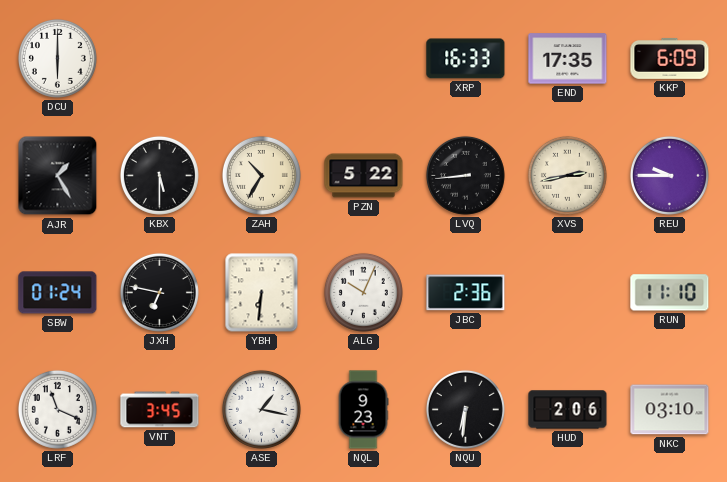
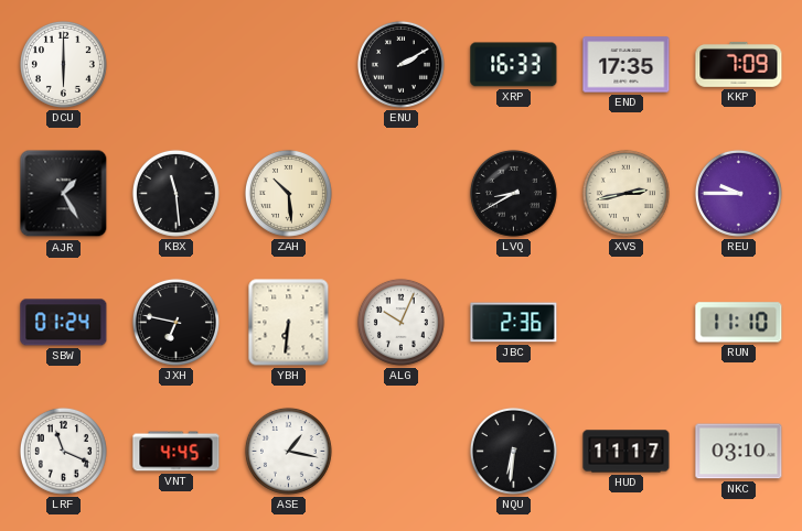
ENU: none -> 2:10 (400, 64)
KKP: 6:09 -> 7:09 (739, 65)
KBX: 5:30 -> 11:29 (175, 193)
ZAH: 10:35 -> 10:29 (288, 193)
PZN: 5:22 -> none (364, 176)
LVQ: 8:44 -> 8:40 (513, 193)
VNT: 3:45 -> 4:45 (177, 452)
NQL: 9:23 -> none (363, 410)
HUD: 2:06 -> 11:17 (627, 452)
